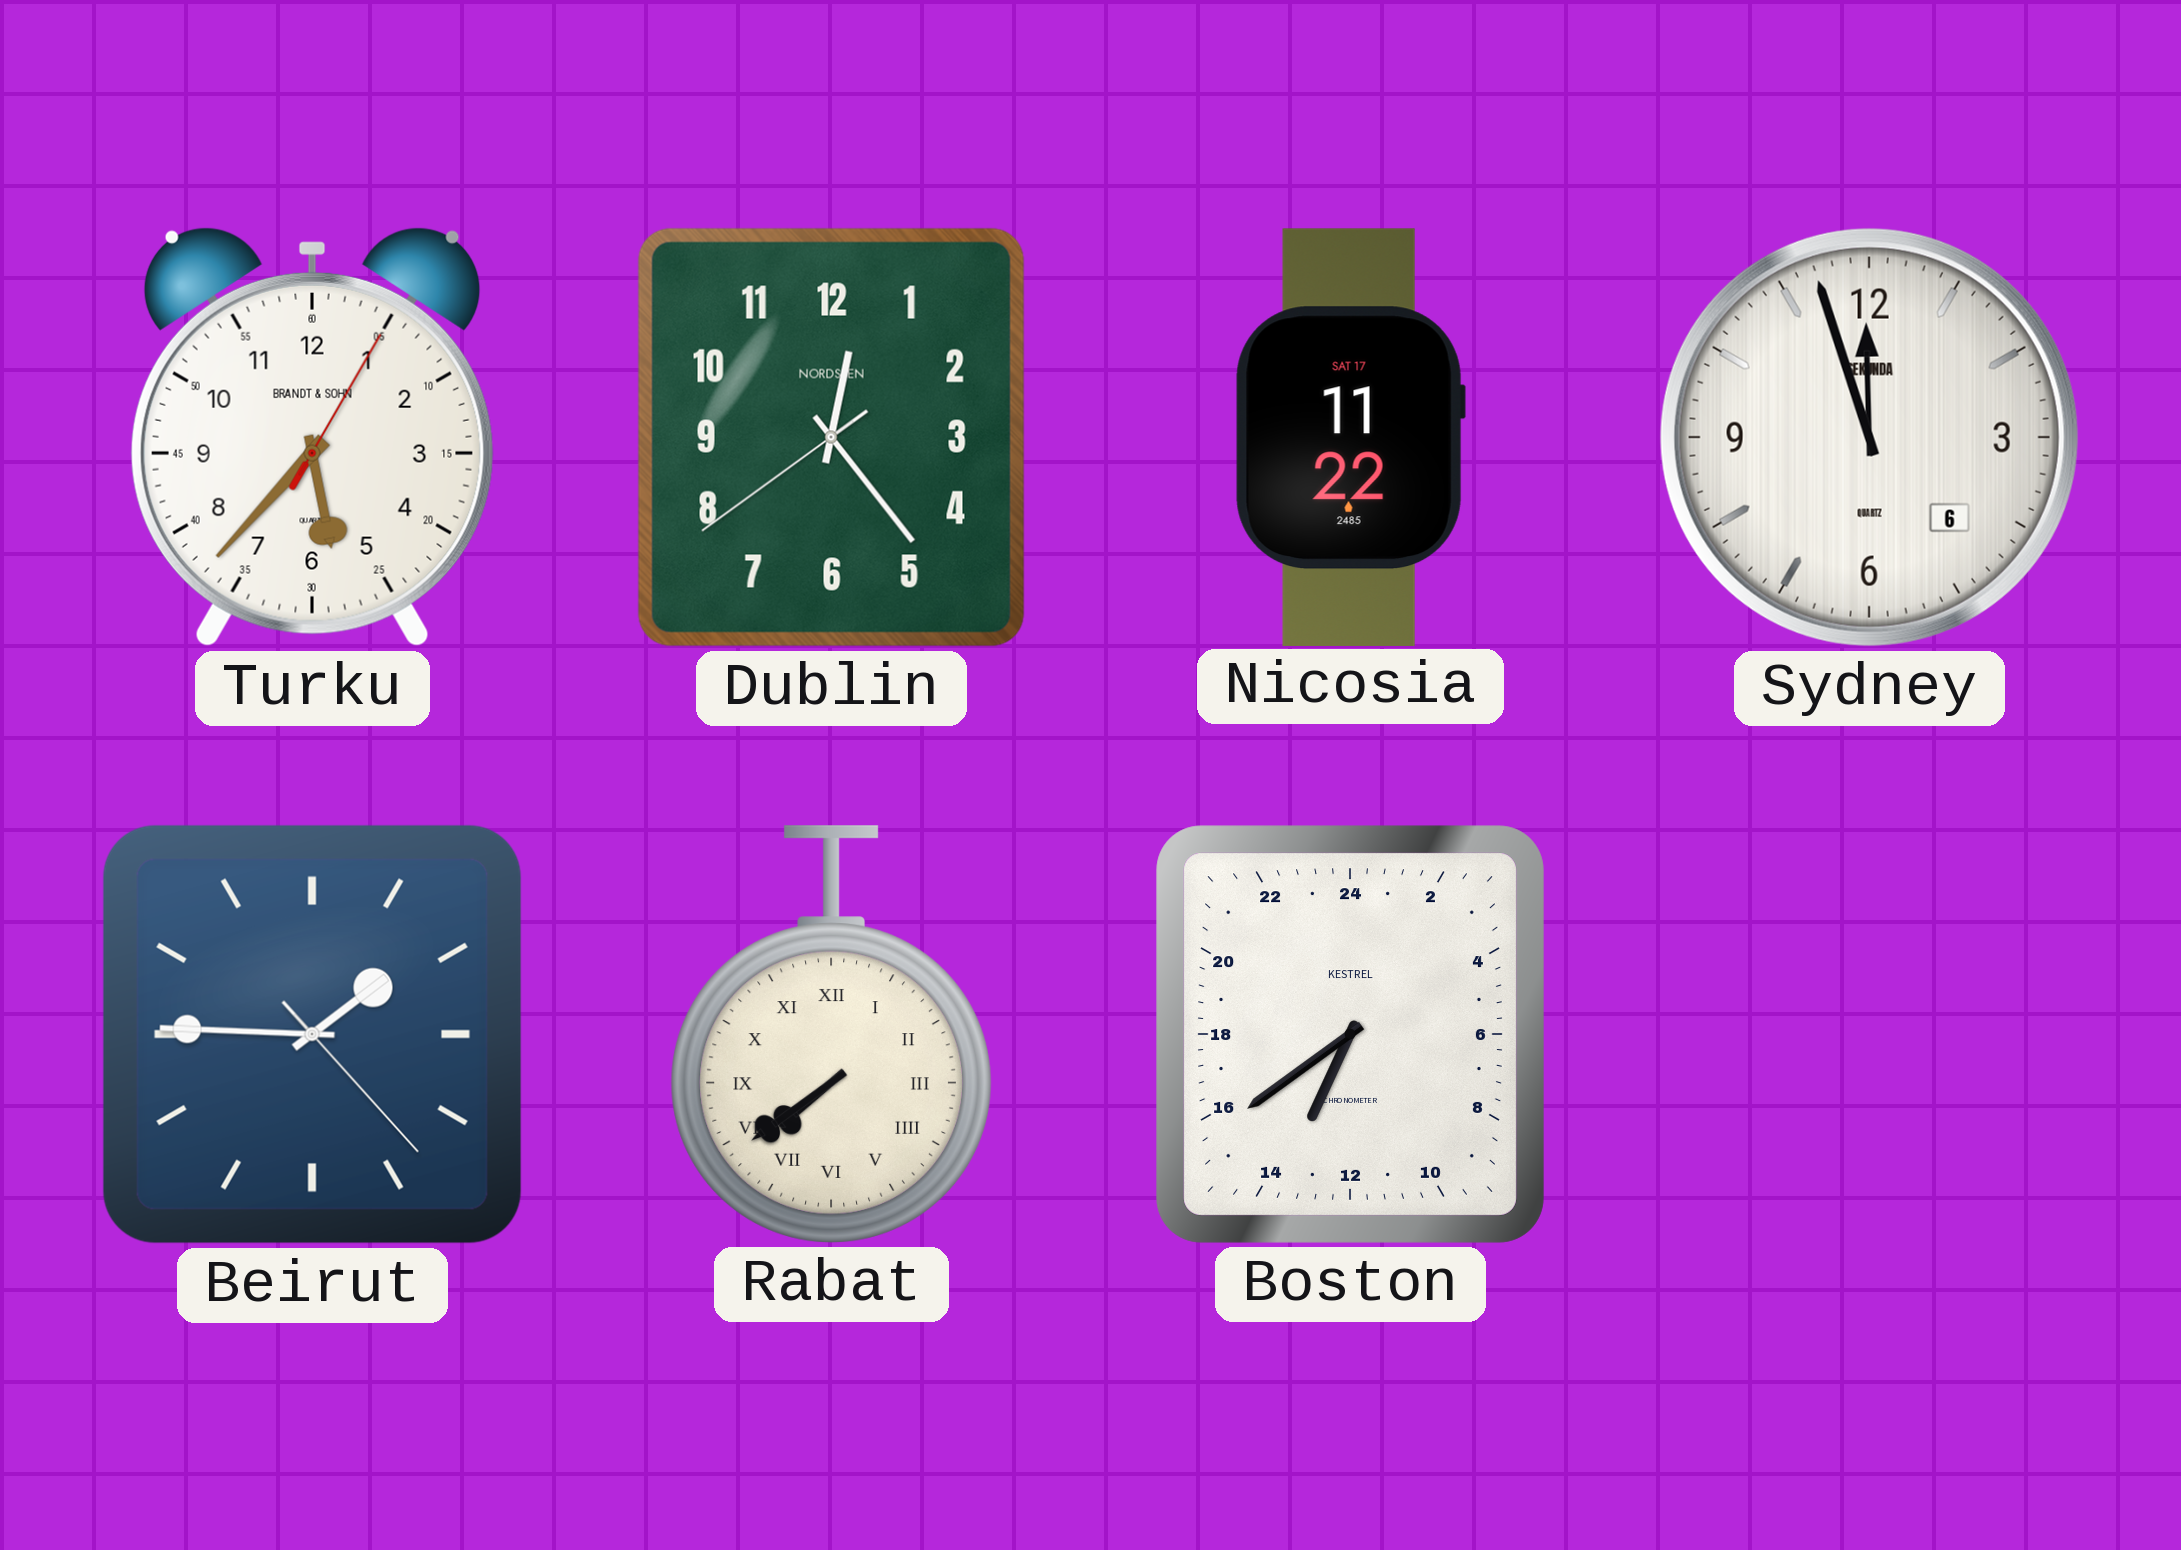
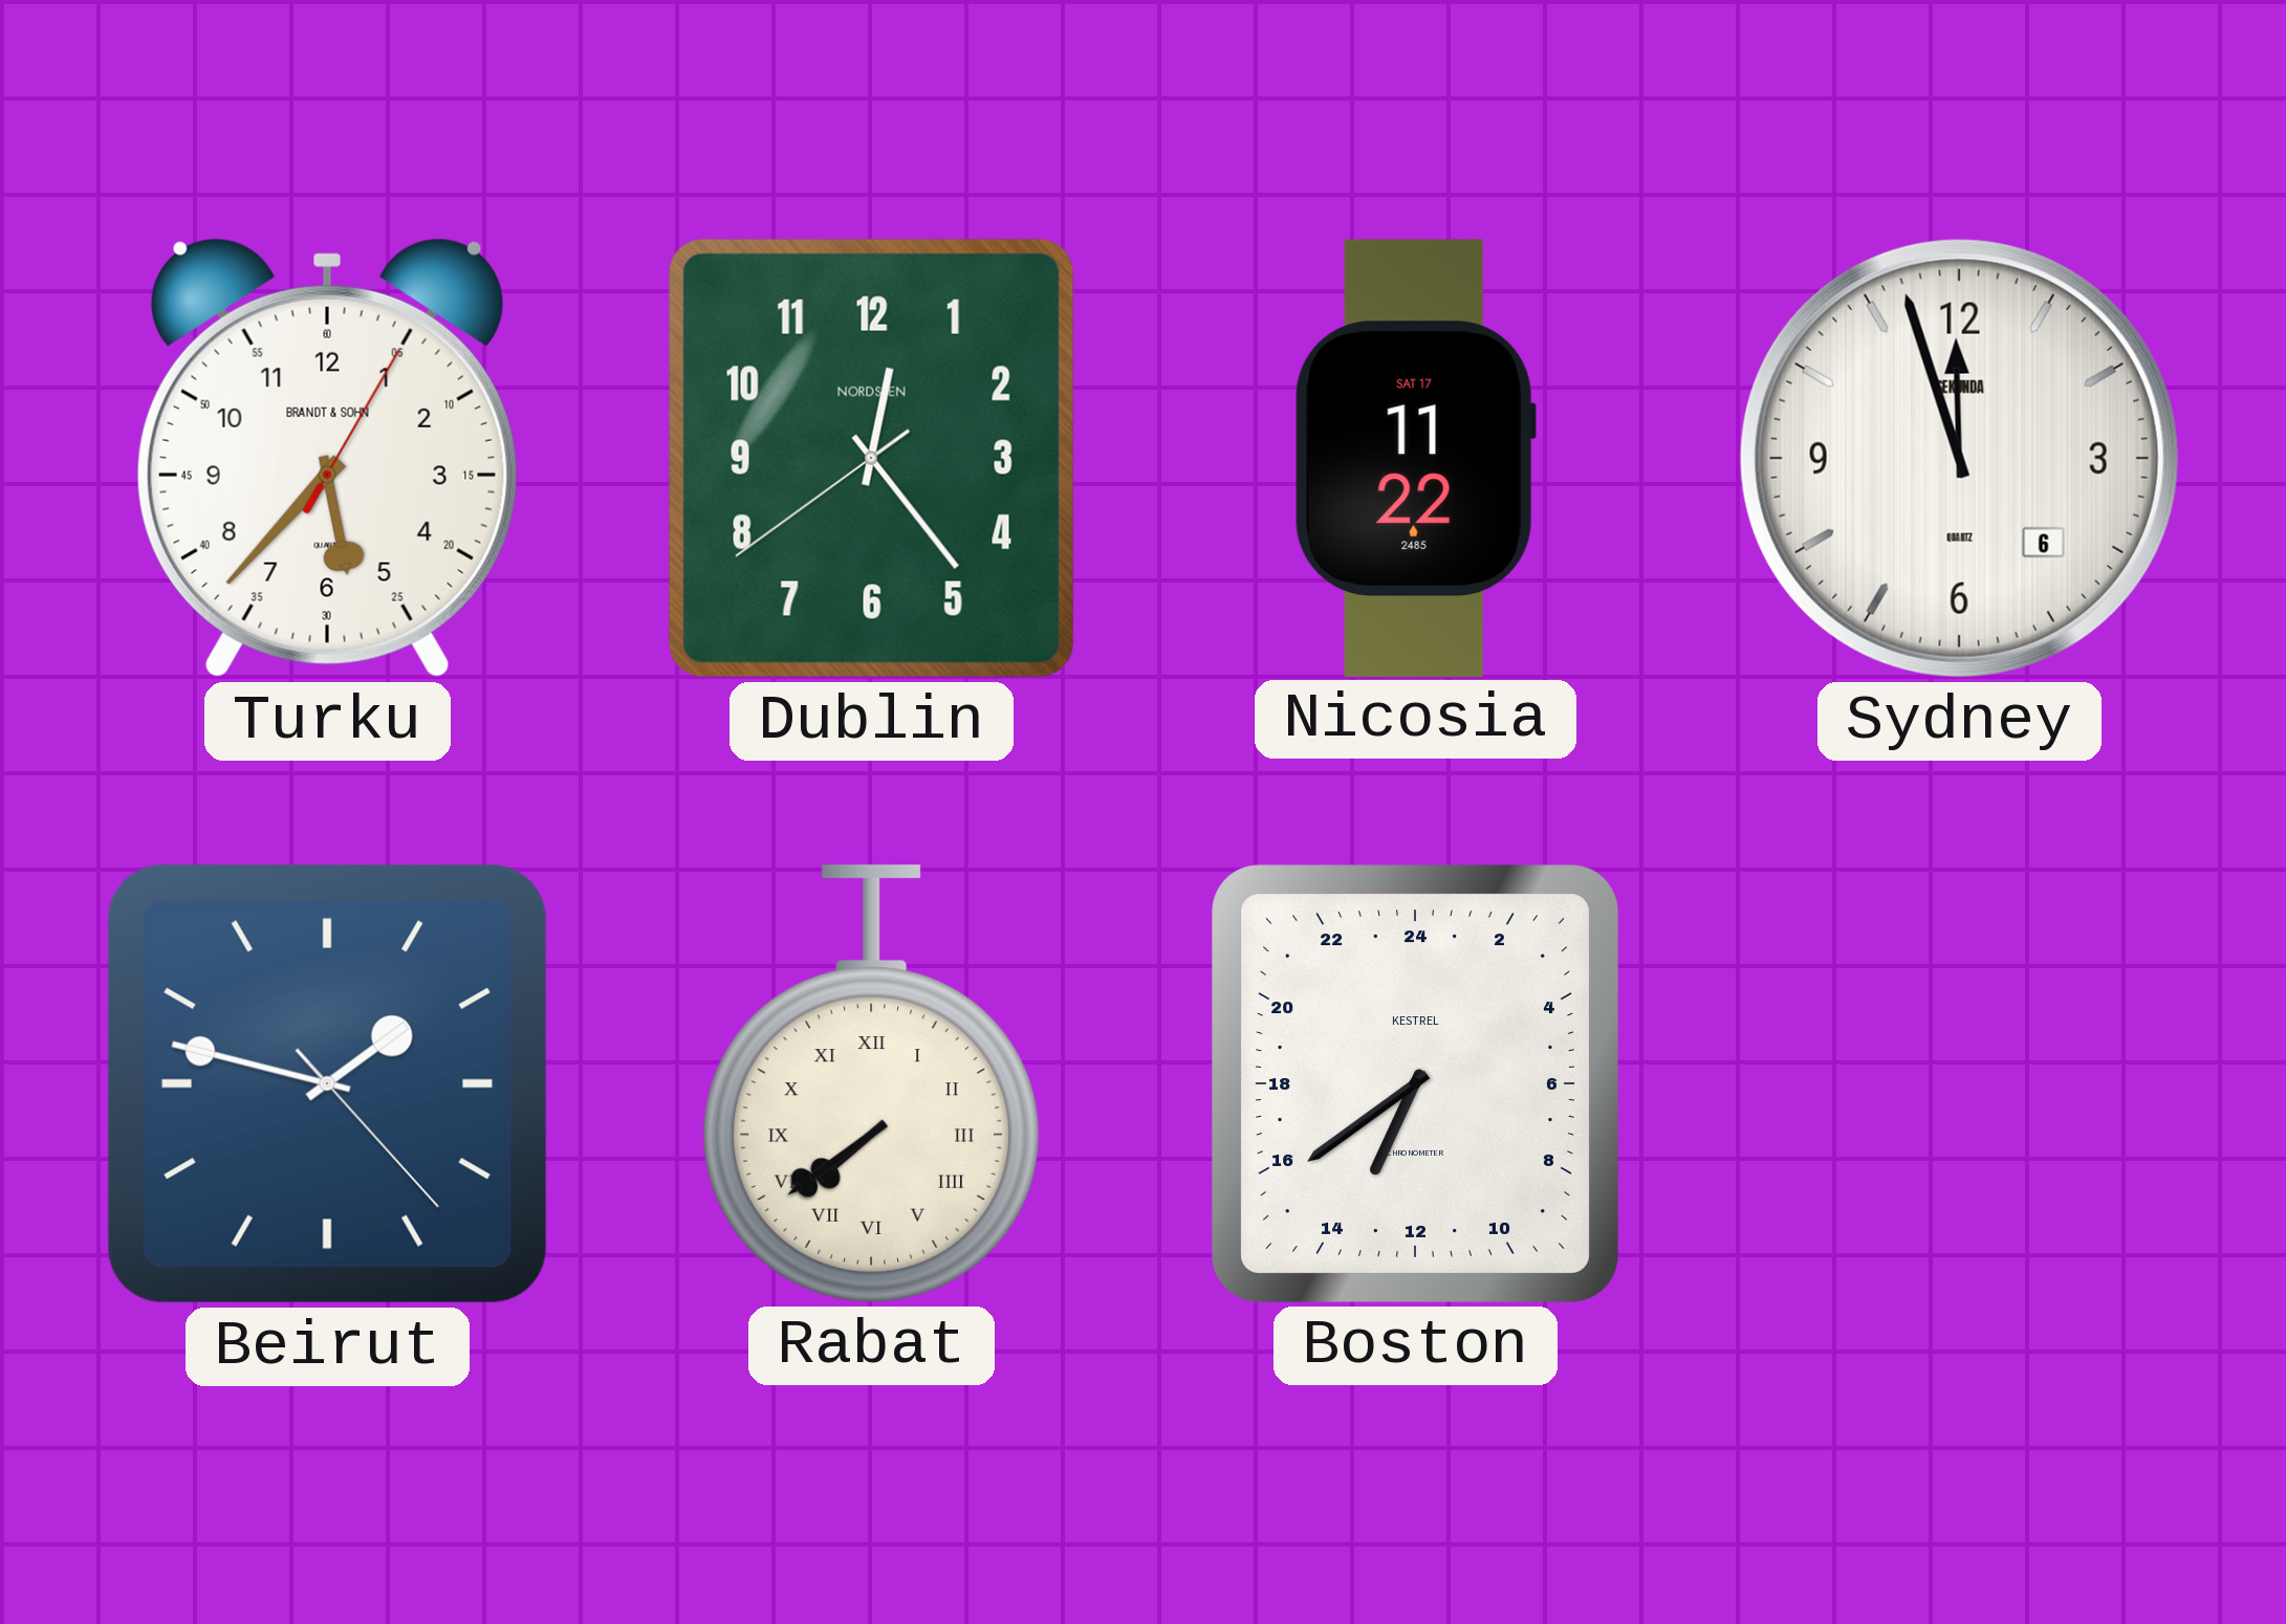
Beirut: 1:45 -> 1:47 (327, 1083)
